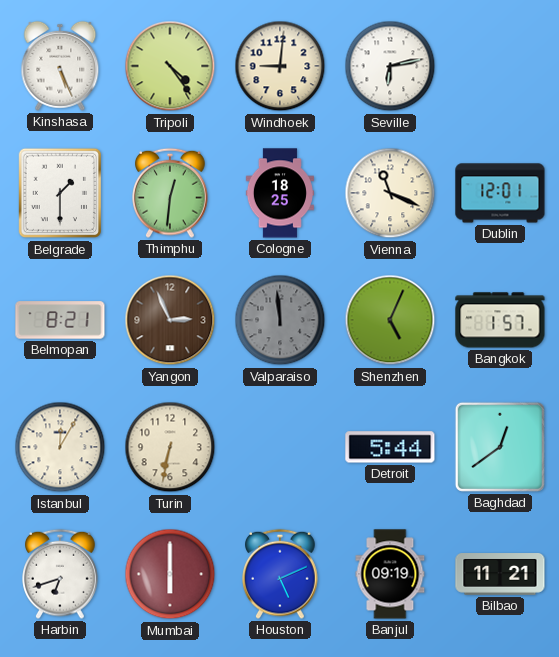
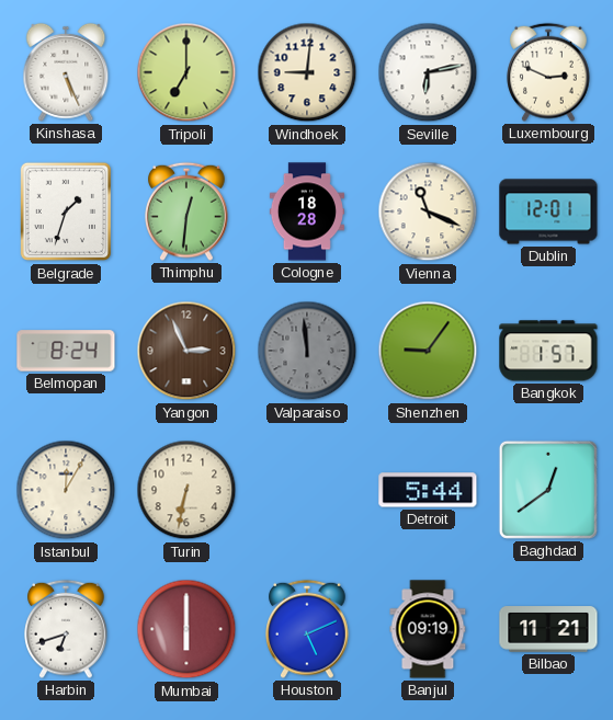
Tripoli: 4:24 -> 7:00 (186, 72)
Luxembourg: none -> 2:49 (548, 72)
Belgrade: 1:30 -> 1:33 (65, 212)
Cologne: 18:25 -> 18:28 (307, 212)
Belmopan: 8:21 -> 8:24 (66, 351)
Shenzhen: 5:04 -> 9:06 (428, 351)
